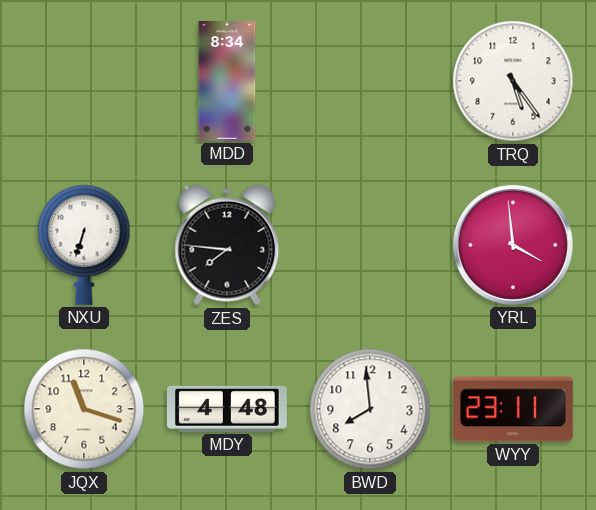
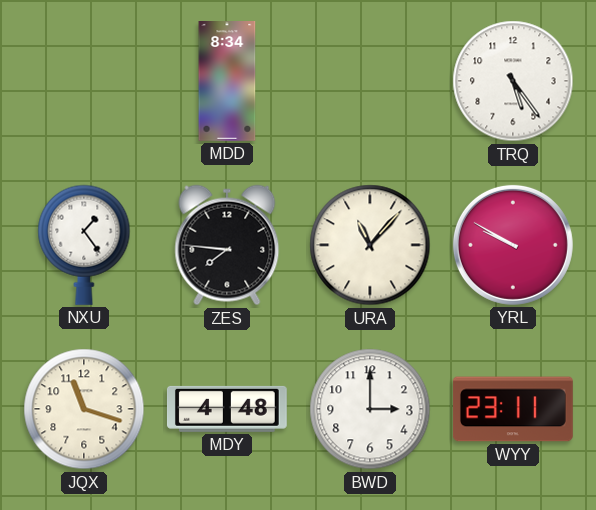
NXU: 6:33 -> 1:24 (84, 245)
URA: none -> 11:07 (370, 245)
YRL: 3:59 -> 9:50 (513, 245)
BWD: 7:59 -> 3:00 (370, 409)
